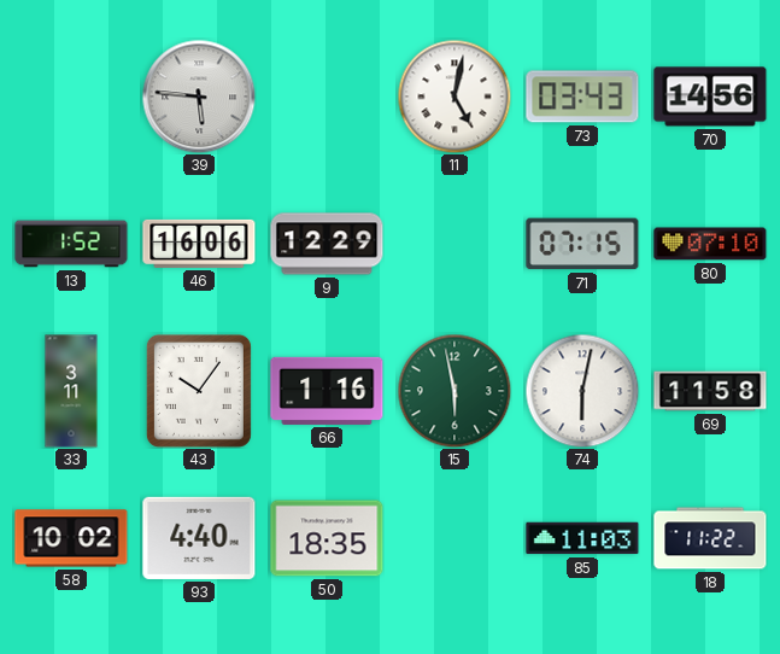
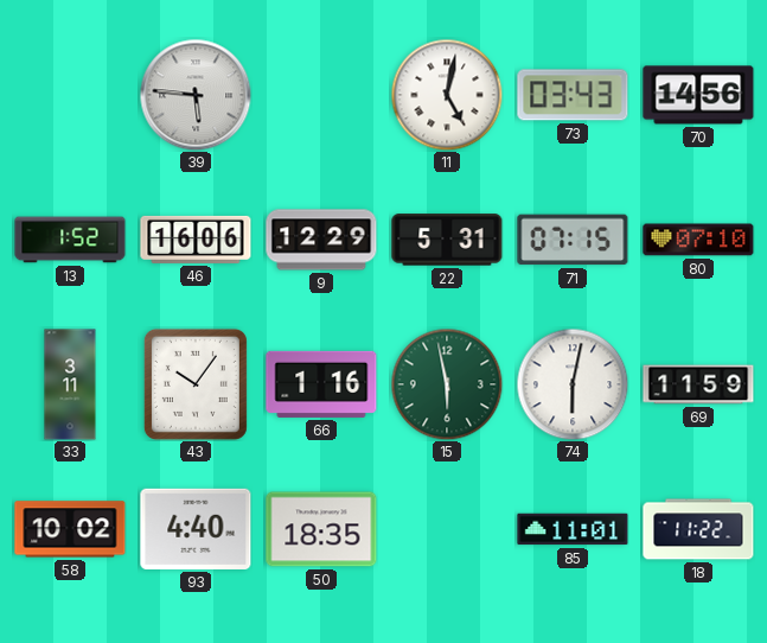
22: none -> 5:31 (447, 240)
69: 11:58 -> 11:59 (698, 384)
85: 11:03 -> 11:01 (573, 529)
